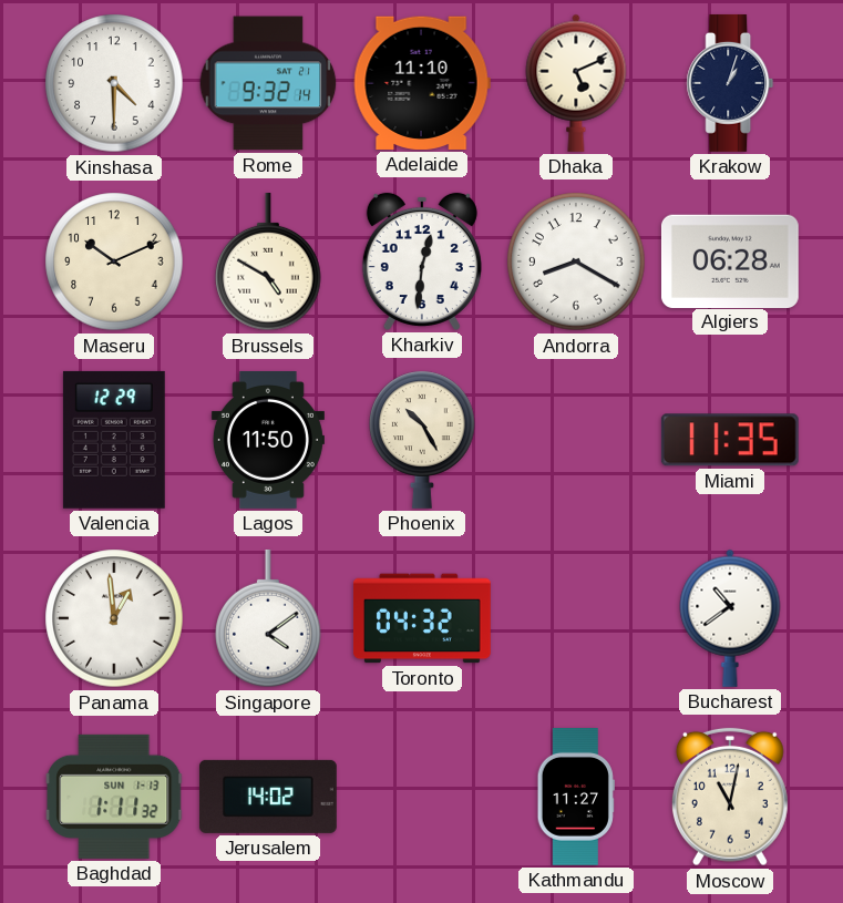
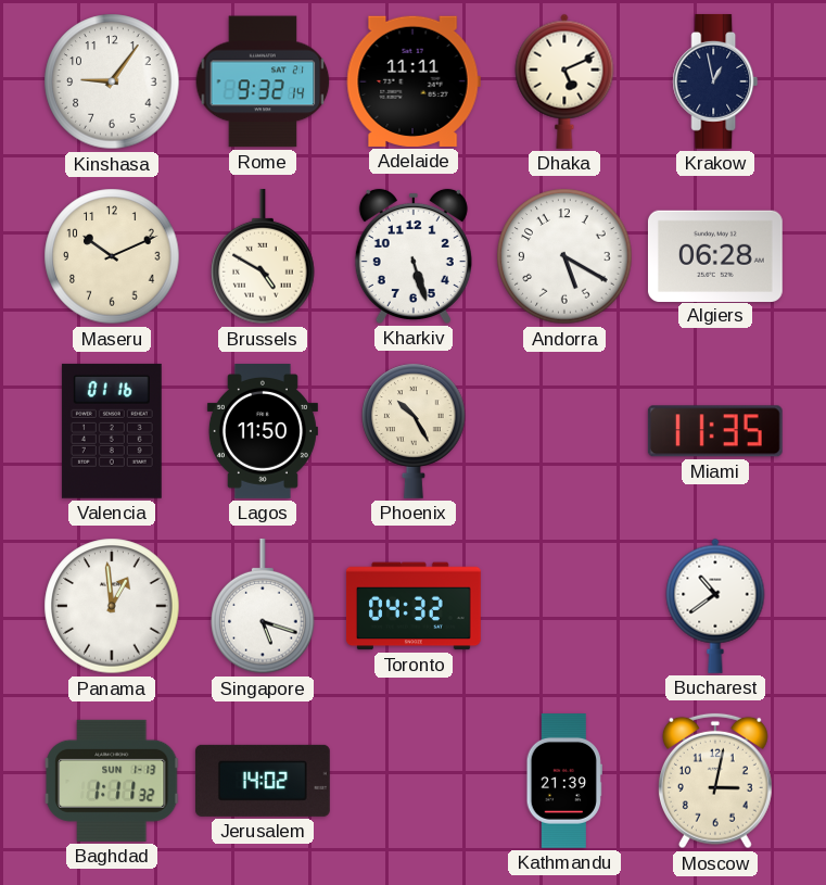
Kinshasa: 4:30 -> 9:06 (112, 81)
Adelaide: 11:10 -> 11:11 (414, 81)
Krakow: 1:03 -> 12:58 (715, 81)
Kharkiv: 12:31 -> 5:27 (414, 256)
Andorra: 8:20 -> 5:20 (564, 256)
Valencia: 12:29 -> 01:16 (112, 431)
Singapore: 4:09 -> 5:18 (263, 606)
Kathmandu: 11:27 -> 21:39 (564, 782)
Moscow: 11:02 -> 3:02 (715, 781)
